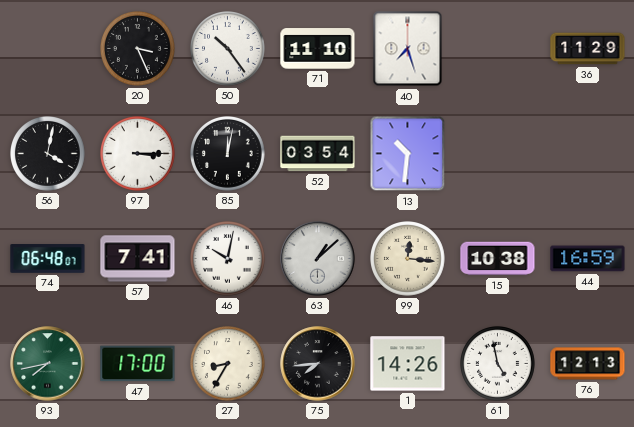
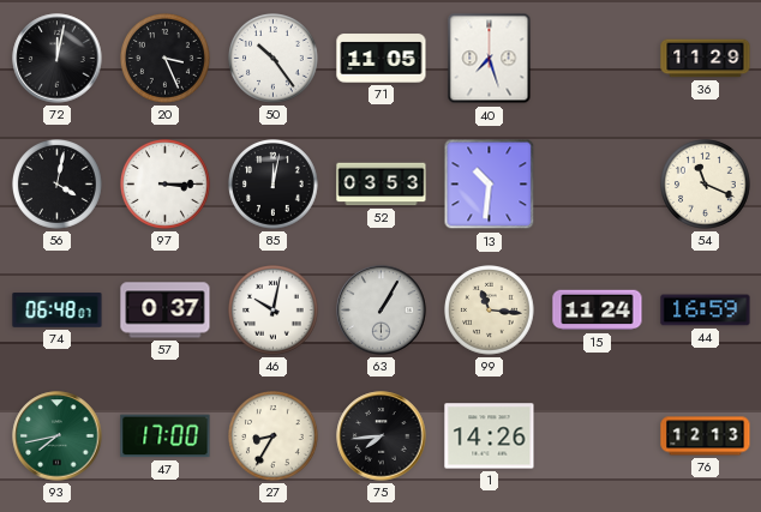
72: none -> 12:02 (58, 59)
71: 11:10 -> 11:05 (382, 59)
52: 03:54 -> 03:53 (382, 185)
54: none -> 11:19 (706, 185)
57: 7:41 -> 0:37 (166, 311)
63: 1:08 -> 1:05 (382, 311)
99: 12:16 -> 11:16 (490, 311)
15: 10:38 -> 11:24 (598, 311)
61: 4:58 -> none (498, 364)
